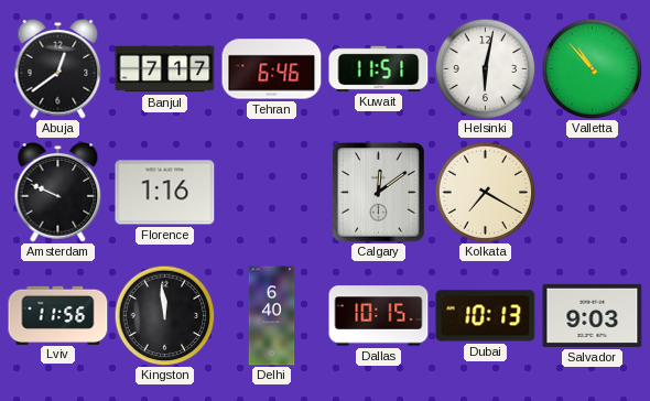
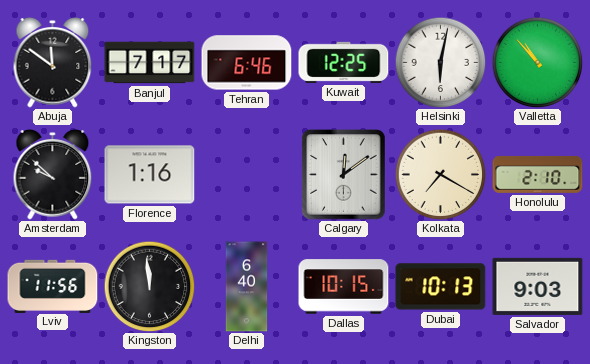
Abuja: 12:39 -> 11:51 (53, 63)
Kuwait: 11:51 -> 12:25 (344, 62)
Amsterdam: 9:49 -> 9:52 (53, 175)
Honolulu: none -> 2:10 (538, 174)
